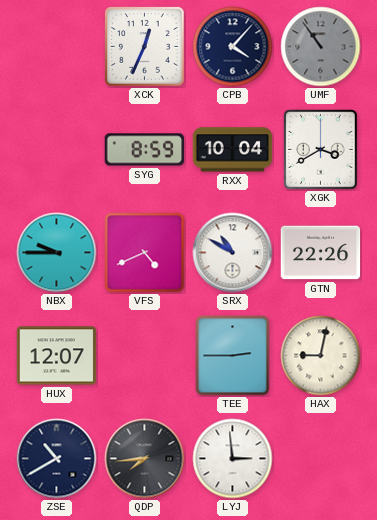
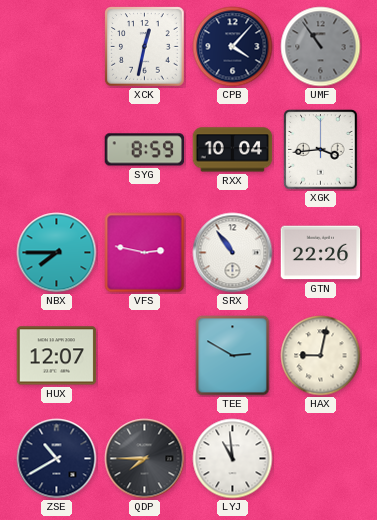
XCK: 12:34 -> 12:32 (145, 47)
XGK: 3:40 -> 3:44 (321, 150)
NBX: 9:45 -> 7:45 (57, 253)
VFS: 4:41 -> 2:47 (145, 253)
SRX: 10:50 -> 10:54 (233, 253)
TEE: 2:45 -> 2:50 (233, 356)
QDP: 7:44 -> 7:45 (145, 459)
LYJ: 2:59 -> 10:59 (233, 459)
